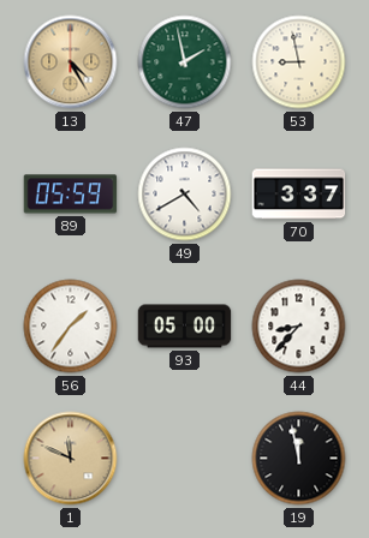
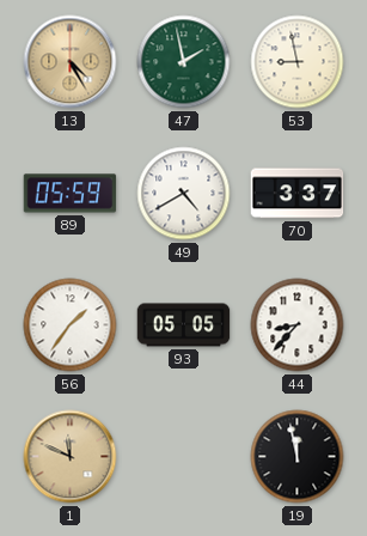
93: 05:00 -> 05:05 (184, 325)
